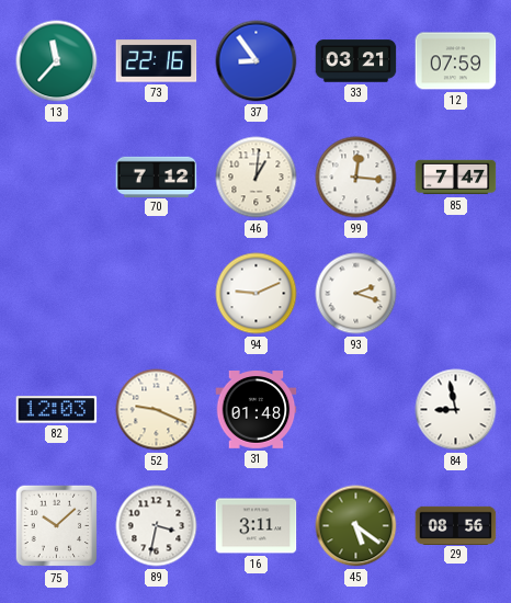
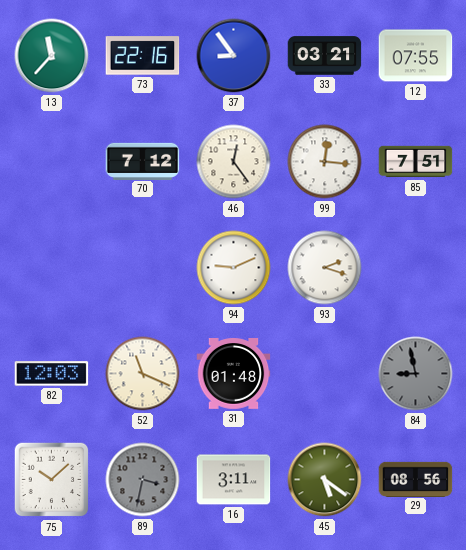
12: 07:59 -> 07:55 (416, 56)
46: 1:01 -> 12:24 (234, 162)
85: 7:47 -> 7:51 (416, 162)
52: 9:19 -> 11:19 (143, 374)
84 dial: white -> grey (416, 374)
89 dial: white -> grey (143, 480)
